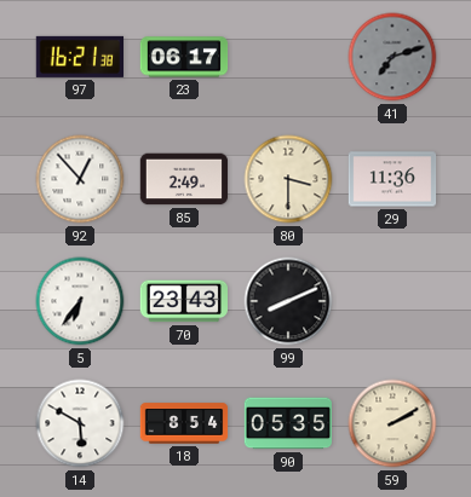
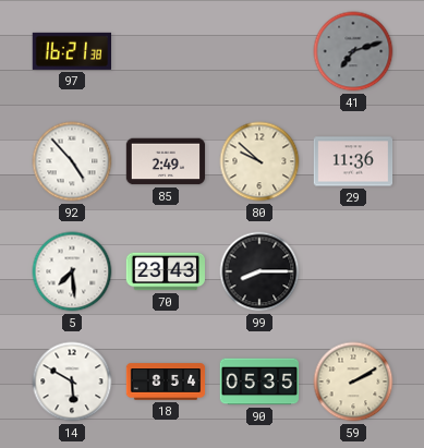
23: 06:17 -> none (184, 57)
92: 12:53 -> 4:53 (72, 161)
80: 3:30 -> 9:52 (259, 161)
5: 6:36 -> 7:29 (72, 271)
99: 8:11 -> 8:15 (259, 271)
